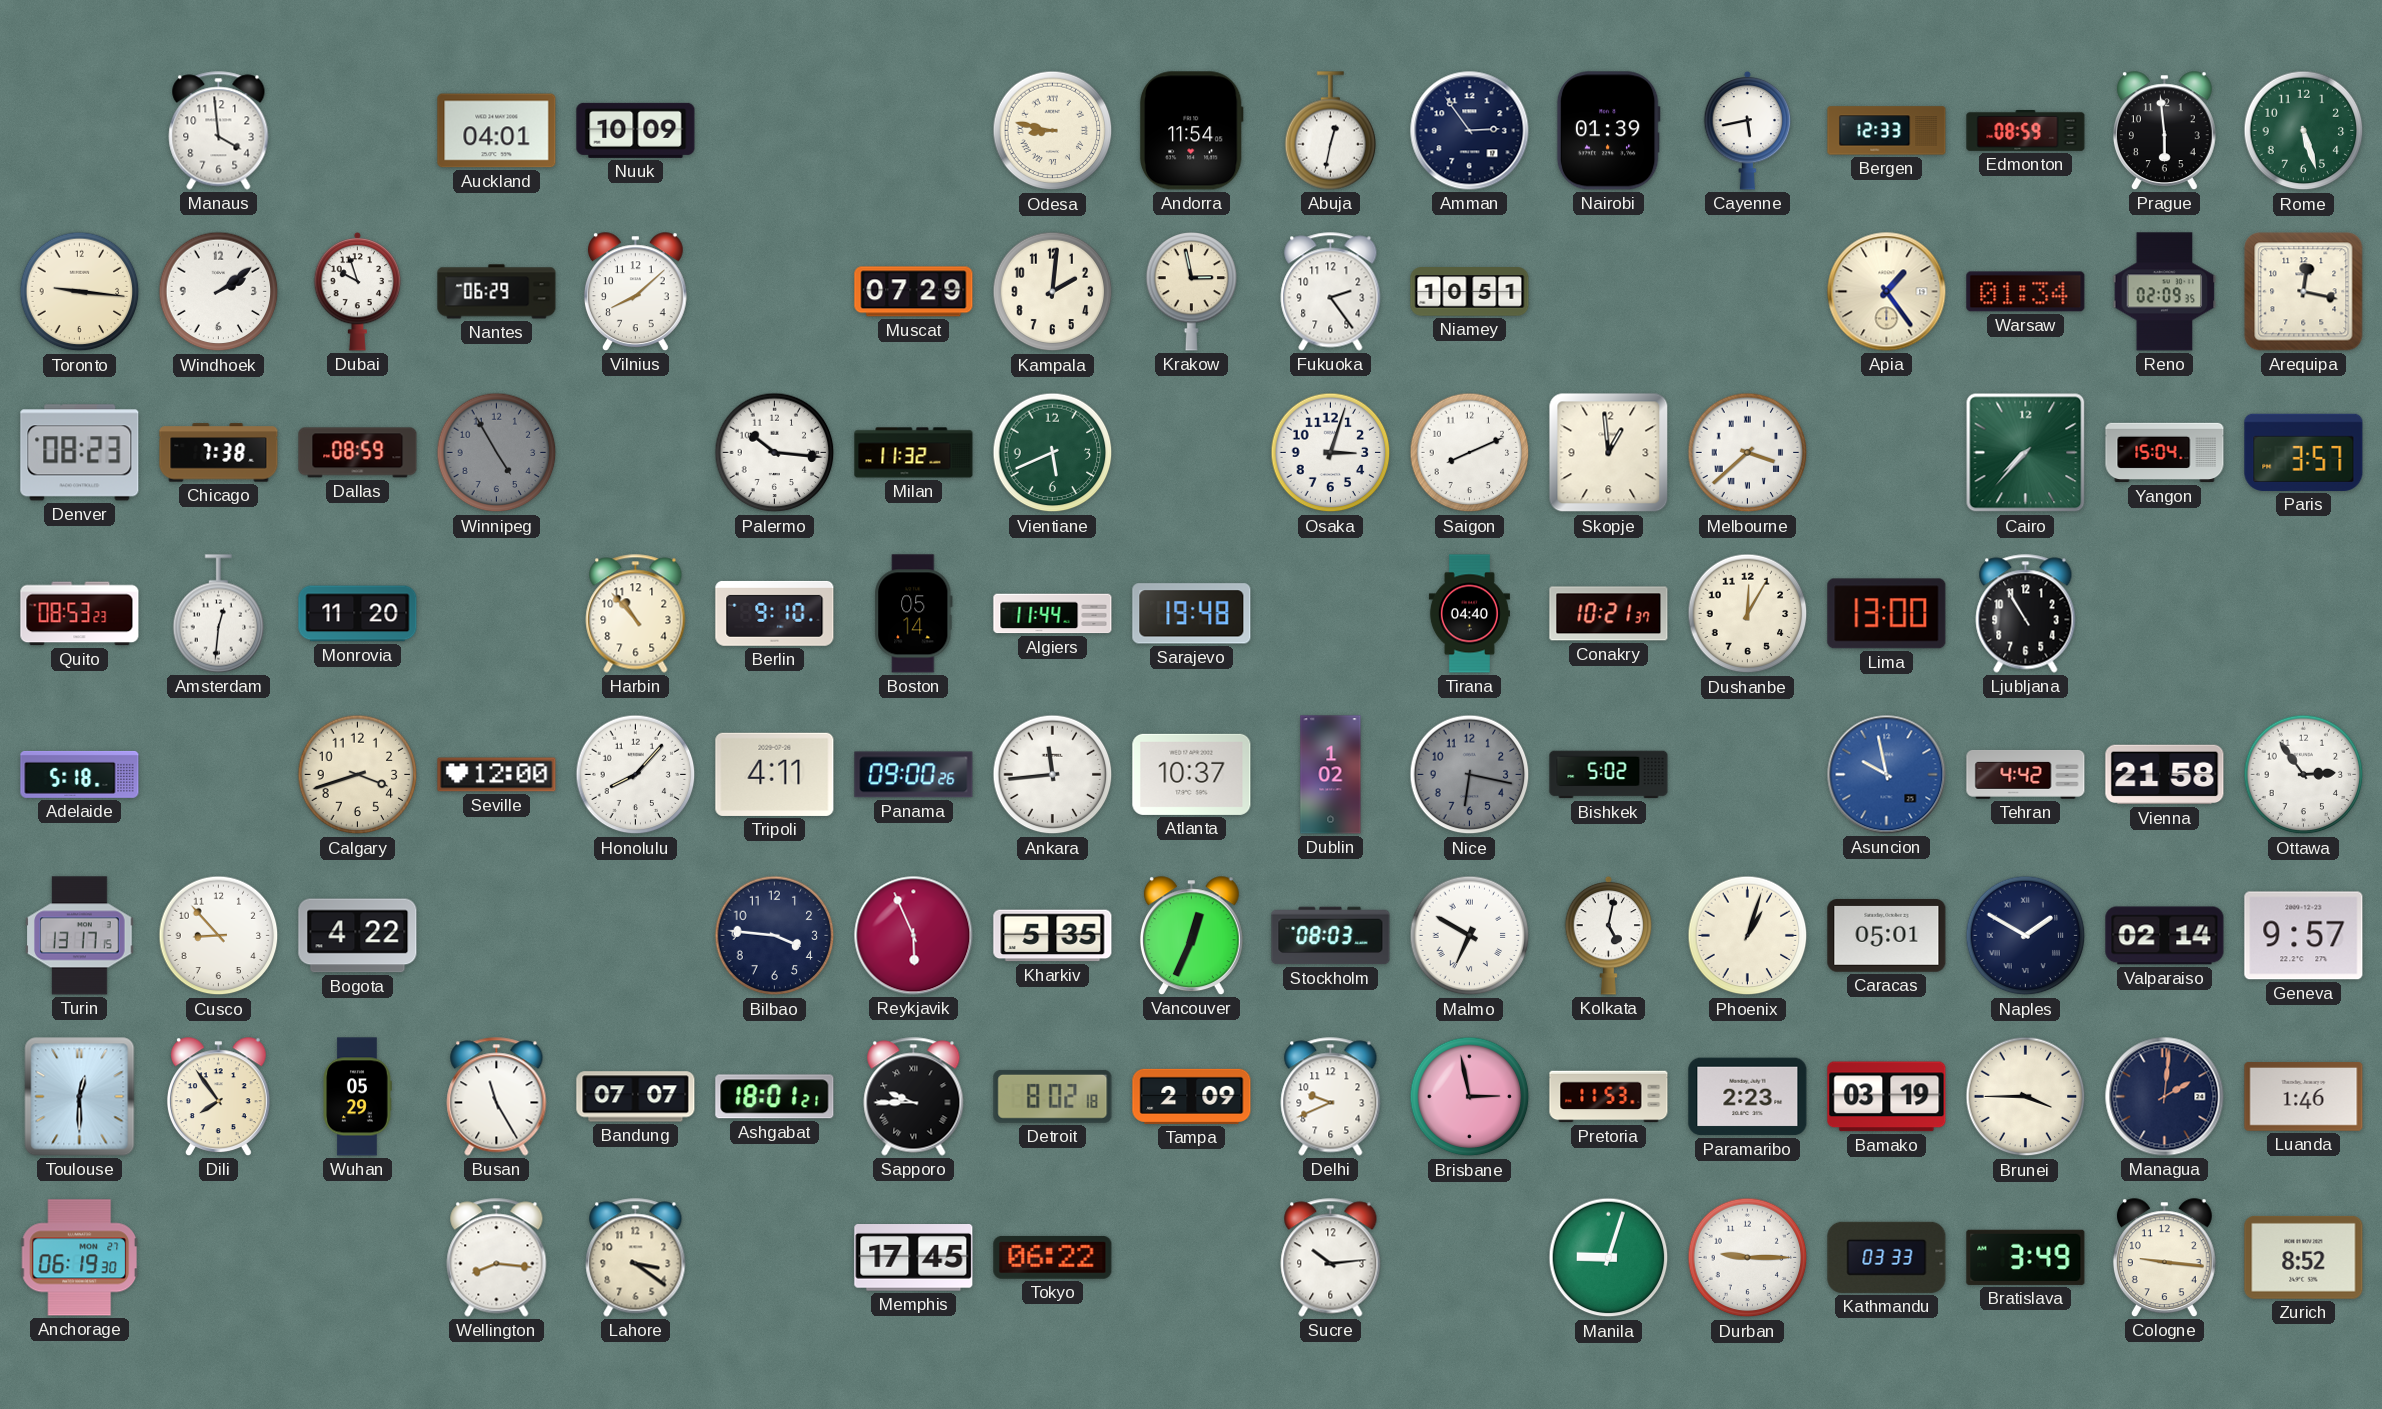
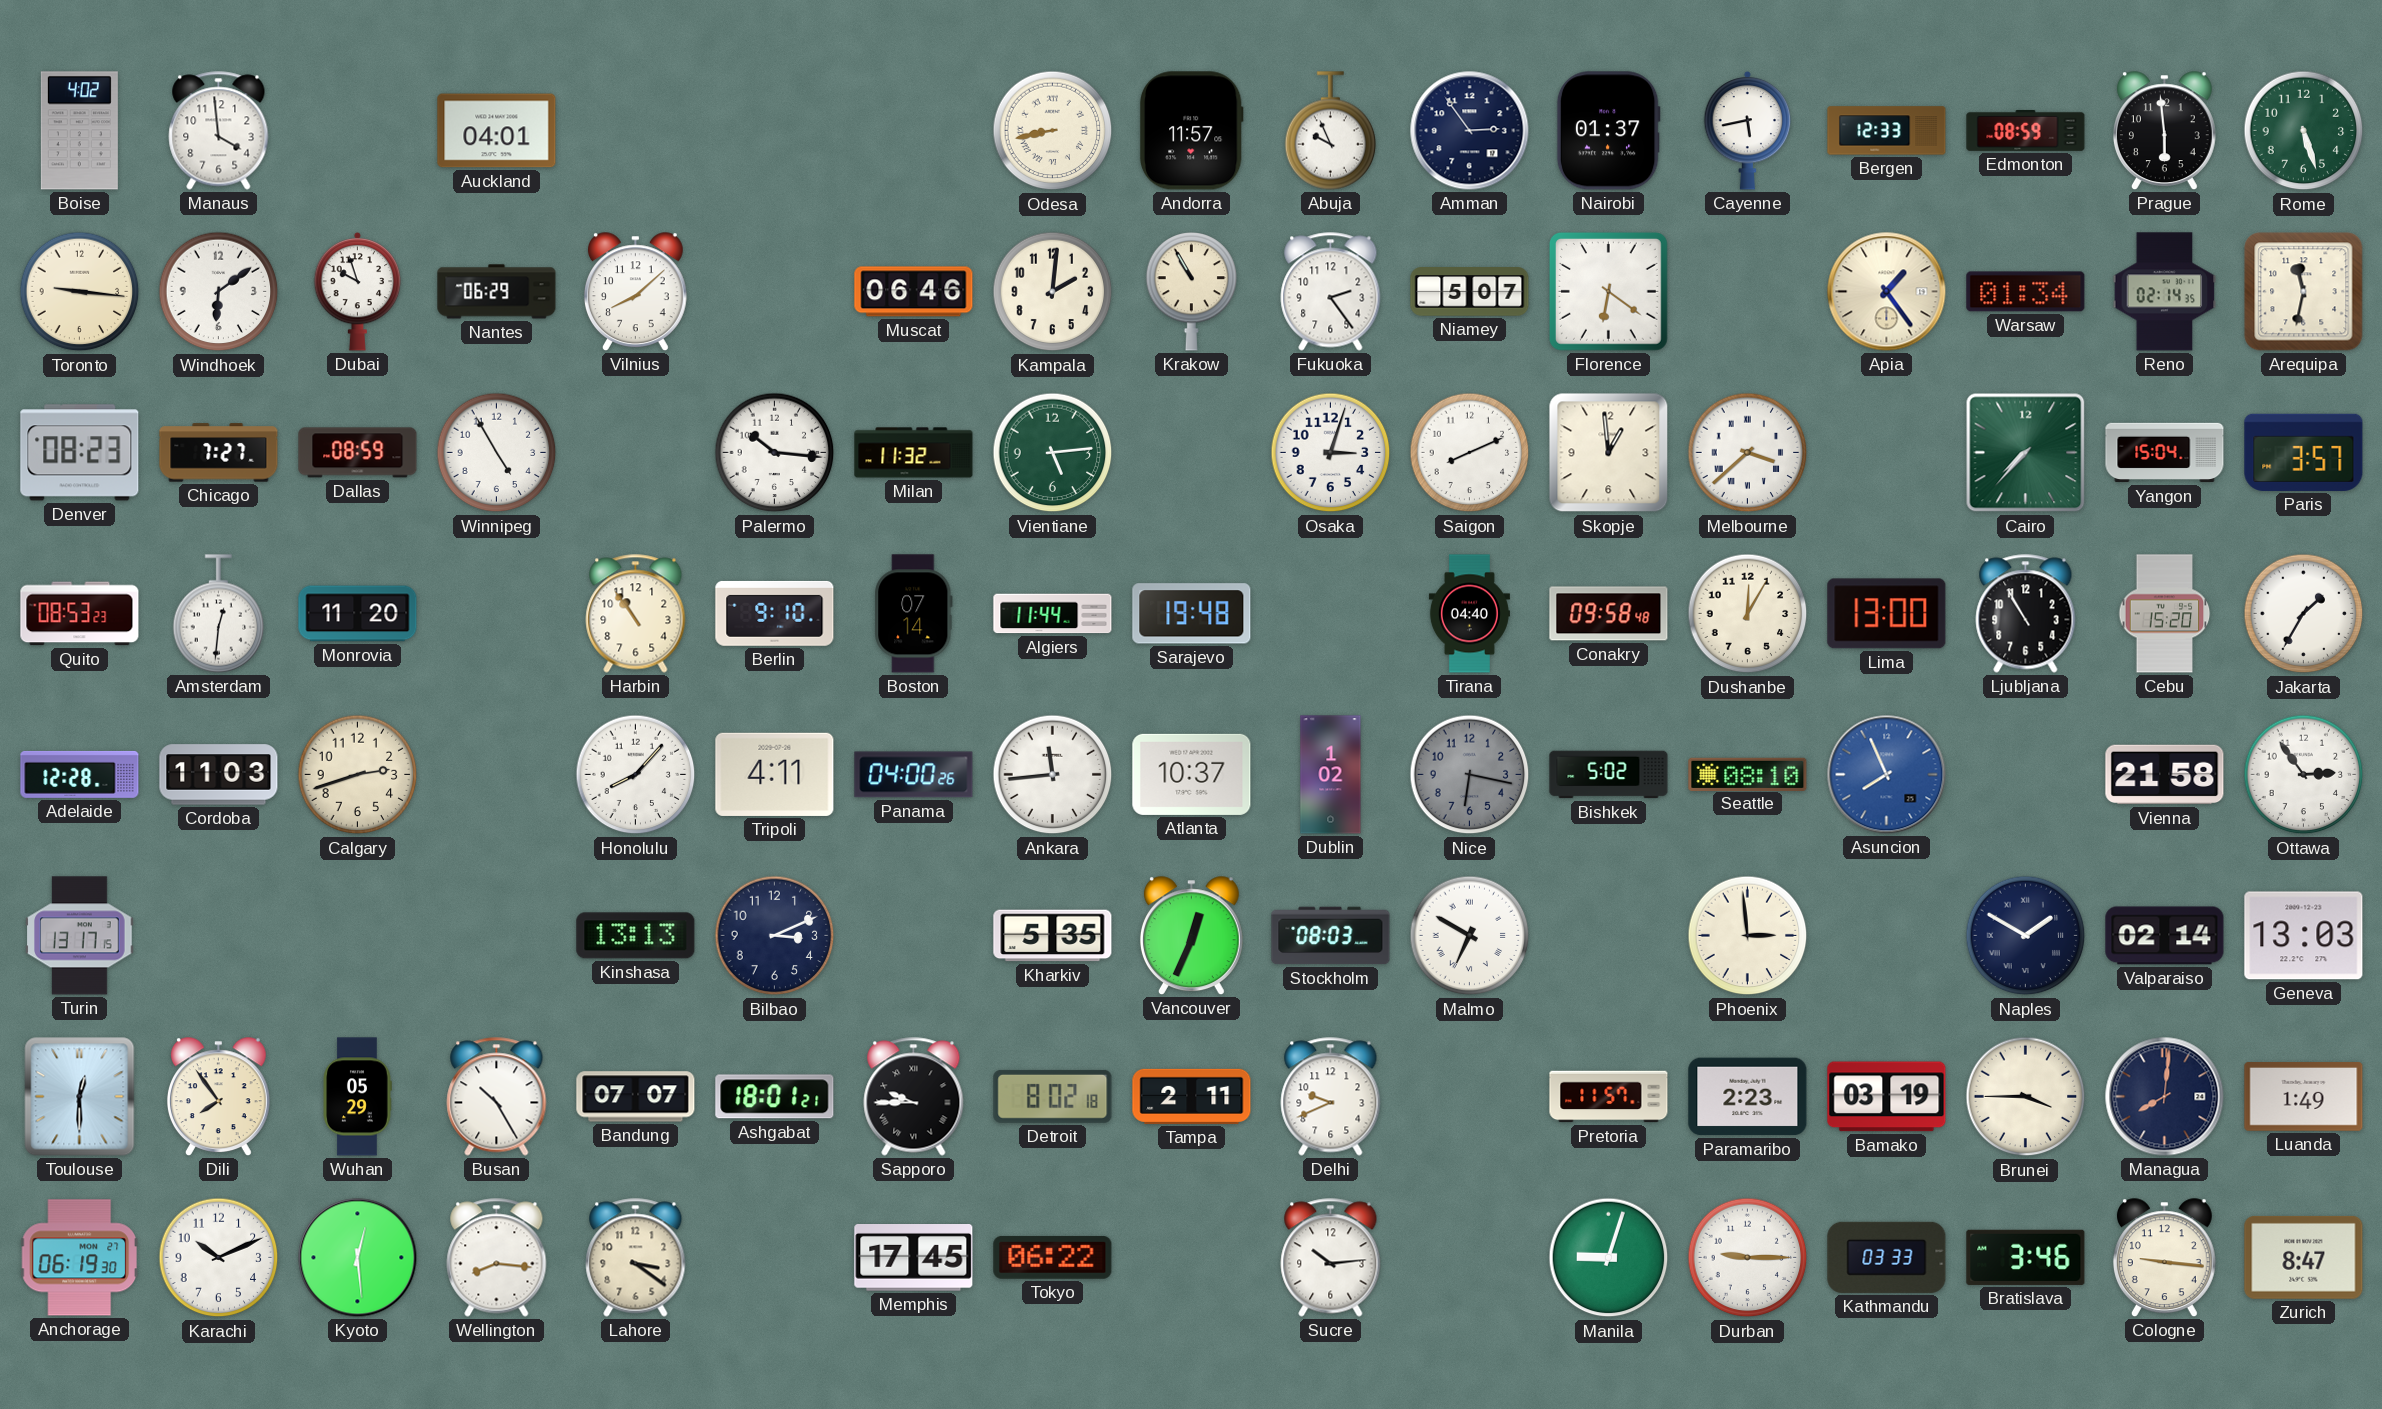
Boise: none -> 4:02 (79, 131)
Nuuk: 10:09 -> none (636, 130)
Odesa: 8:47 -> 8:43 (1053, 131)
Andorra: 11:54 -> 11:57 (1191, 131)
Abuja: 12:32 -> 9:56 (1331, 131)
Nairobi: 01:39 -> 01:37 (1608, 131)
Windhoek: 2:09 -> 6:09 (219, 292)
Muscat: 07:29 -> 06:46 (914, 292)
Krakow: 2:58 -> 10:55 (1192, 292)
Niamey: 10:51 -> 5:07 (1470, 292)
Florence: none -> 6:21 (1609, 292)
Reno: 02:09 -> 02:14 (2165, 292)
Arequipa: 12:17 -> 11:32 (2304, 292)
Chicago: 7:38 -> 7:27 (219, 453)
Winnipeg dial: grey -> white (497, 453)
Vientiane: 5:41 -> 5:14 (1053, 453)
Harbin: 10:53 -> 10:54 (636, 614)
Boston: 05:14 -> 07:14 (914, 614)
Conakry: 10:21 -> 09:58 (1609, 614)
Cebu: none -> 15:20 (2165, 614)
Jakarta: none -> 1:35 (2304, 614)
Adelaide: 5:18 -> 12:28 (80, 774)
Cordoba: none -> 11:03 (219, 775)
Calgary: 3:42 -> 2:42 (358, 775)
Seville: 12:00 -> none (497, 775)
Panama: 09:00 -> 04:00 (914, 775)
Seattle: none -> 08:10 (1748, 774)
Asuncion: 9:58 -> 7:56 (1887, 775)
Tehran: 4:42 -> none (2026, 774)
Cusco: 8:53 -> none (219, 936)
Bogota: 4:22 -> none (358, 936)
Kinshasa: none -> 13:13 (636, 936)
Bilbao: 3:46 -> 3:11 (775, 936)
Reykjavik: 5:56 -> none (914, 936)
Kolkata: 5:02 -> none (1609, 935)
Phoenix: 1:03 -> 2:59 (1748, 936)
Caracas: 05:01 -> none (1887, 935)
Geneva: 9:57 -> 13:03 (2304, 936)
Busan: 11:25 -> 10:25 (497, 1097)
Tampa: 2:09 -> 2:11 (1192, 1096)
Brisbane: 2:58 -> none (1470, 1097)
Pretoria: 11:53 -> 11:57 (1609, 1097)
Managua: 2:01 -> 8:01 (2165, 1097)
Luanda: 1:46 -> 1:49 (2304, 1097)
Karachi: none -> 10:11 (219, 1258)
Kyoto: none -> 12:29 (358, 1258)
Bratislava: 3:49 -> 3:46 (2026, 1257)
Zurich: 8:52 -> 8:47 (2304, 1257)
